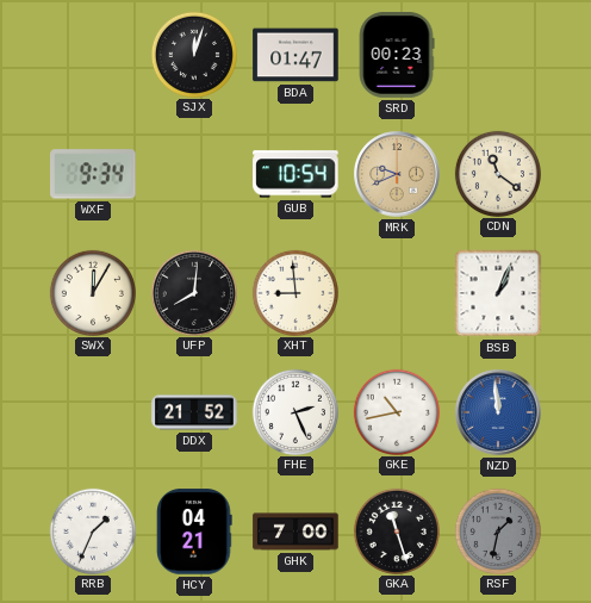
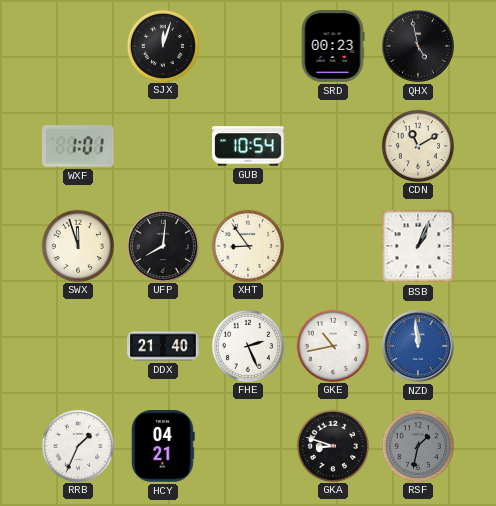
BDA: 01:47 -> none (295, 55)
QHX: none -> 4:58 (418, 46)
WXF: 9:34 -> 1:01 (78, 146)
MRK: 9:41 -> none (397, 174)
CDN: 11:21 -> 11:10 (417, 145)
SWX: 12:05 -> 11:57 (77, 245)
XHT: 8:59 -> 8:54 (247, 245)
DDX: 21:52 -> 21:40 (163, 346)
GHK: 7:00 -> none (295, 531)
GKA: 11:27 -> 8:48 (332, 445)
